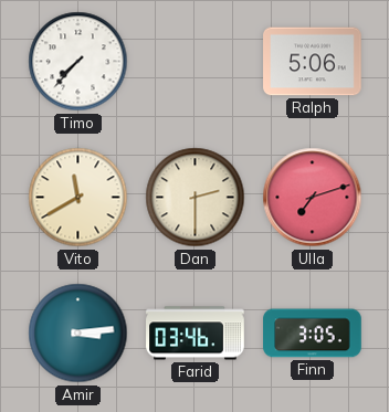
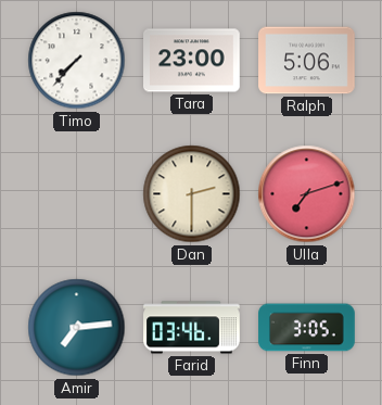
Tara: none -> 23:00 (192, 61)
Vito: 11:40 -> none (78, 198)
Amir: 3:14 -> 7:14 (77, 328)
